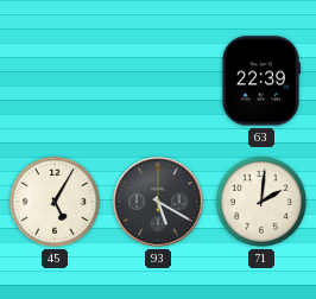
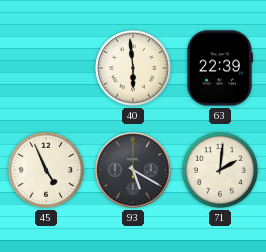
40: none -> 5:59 (133, 68)
45: 5:05 -> 4:56 (46, 170)
